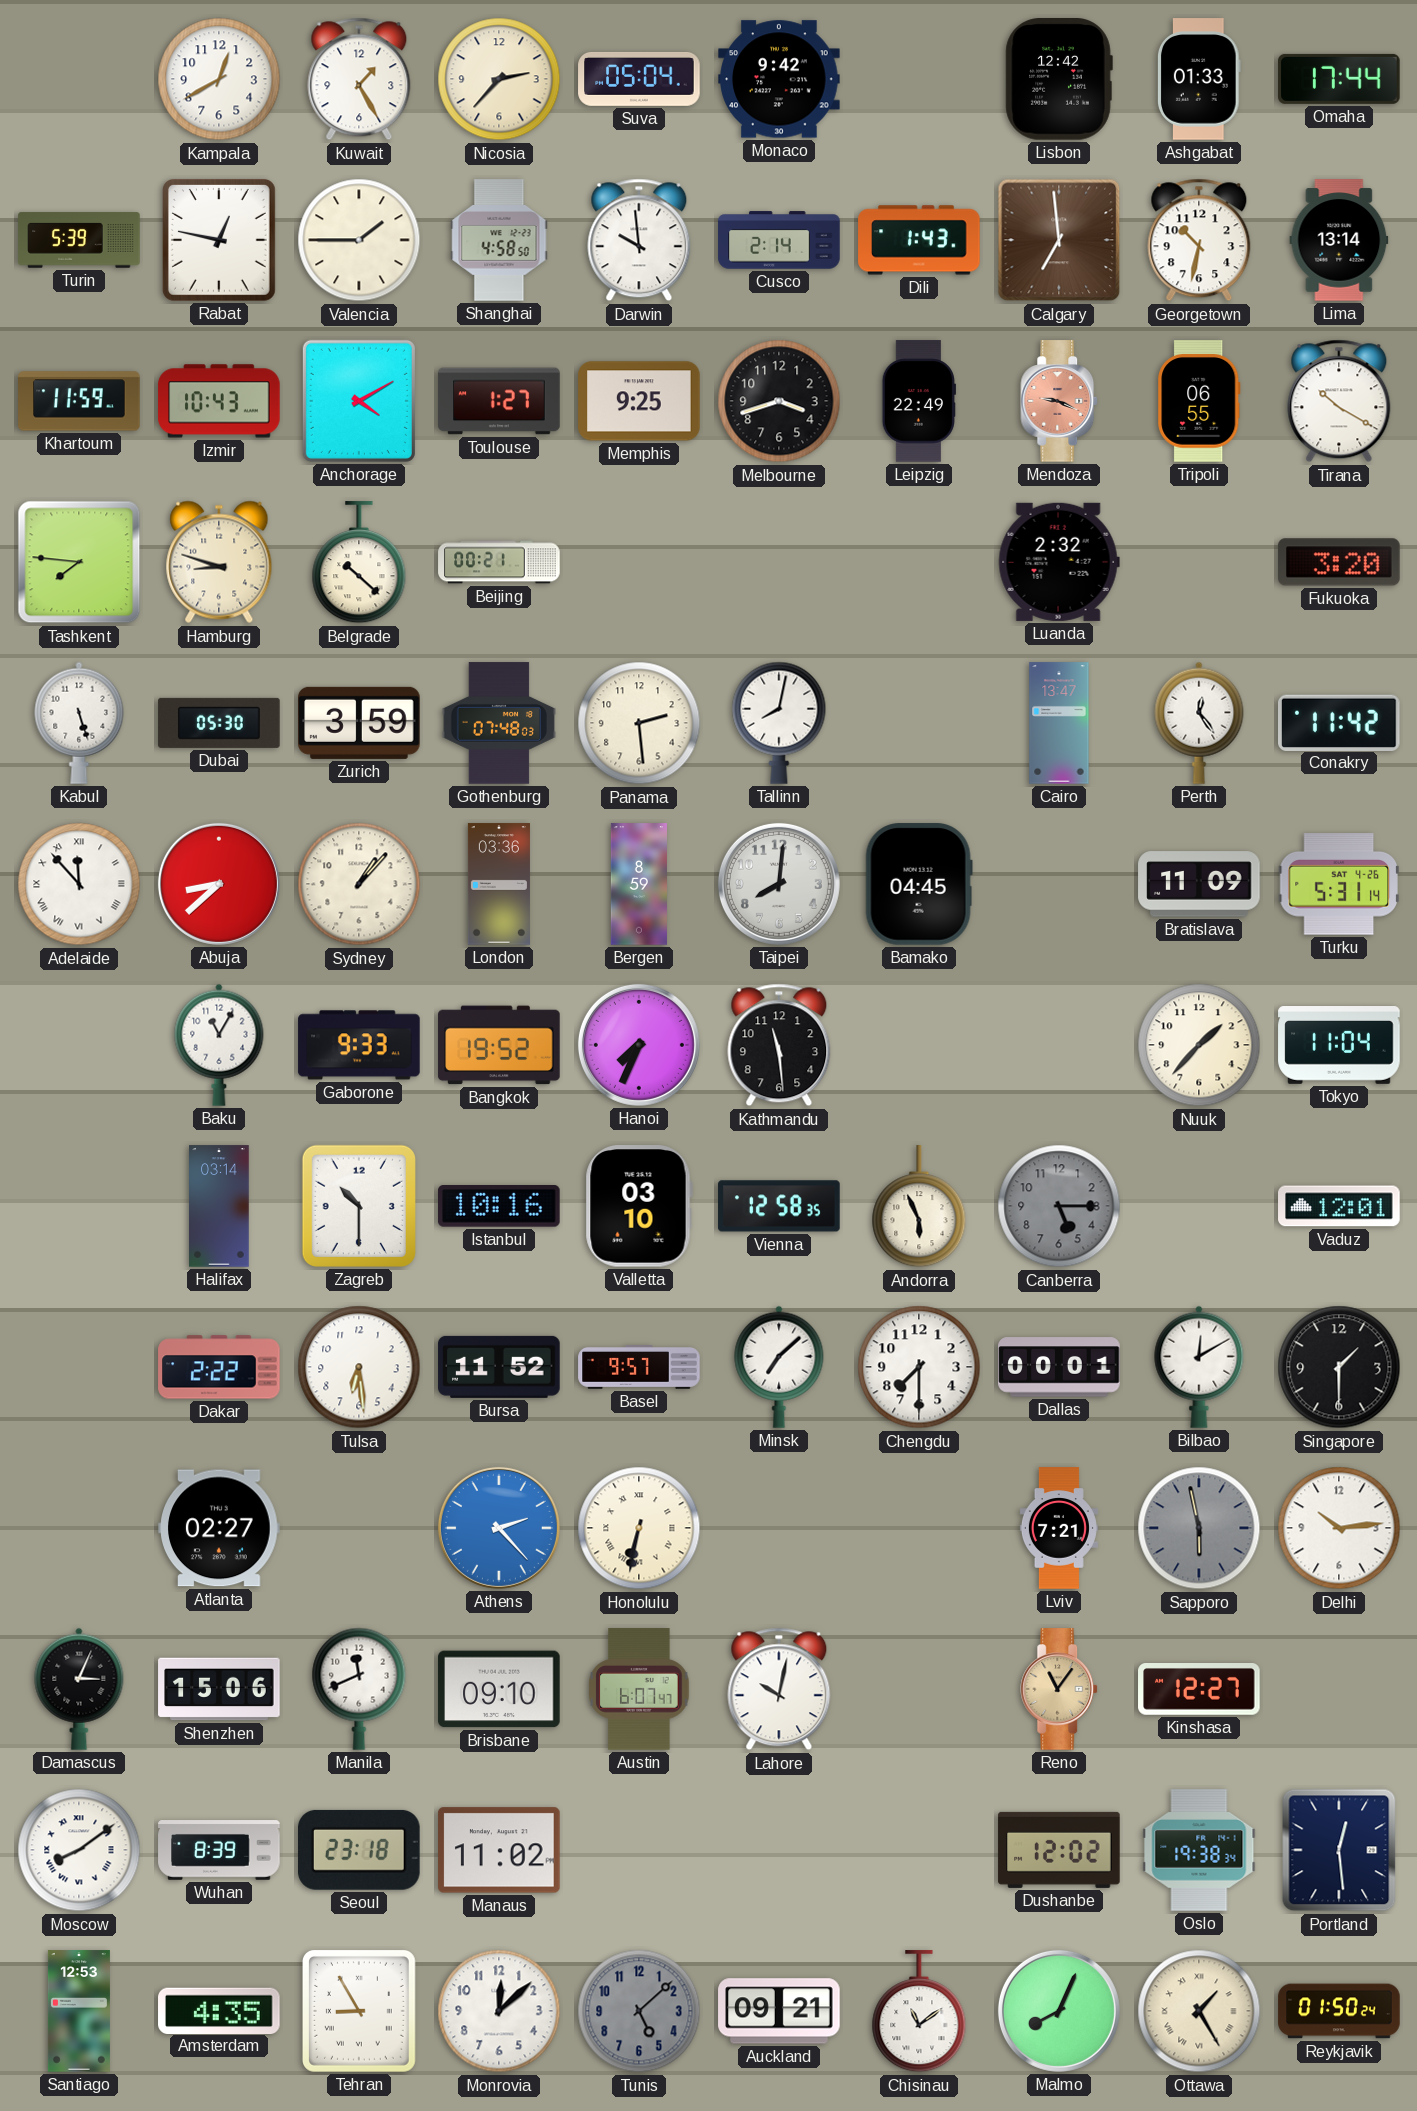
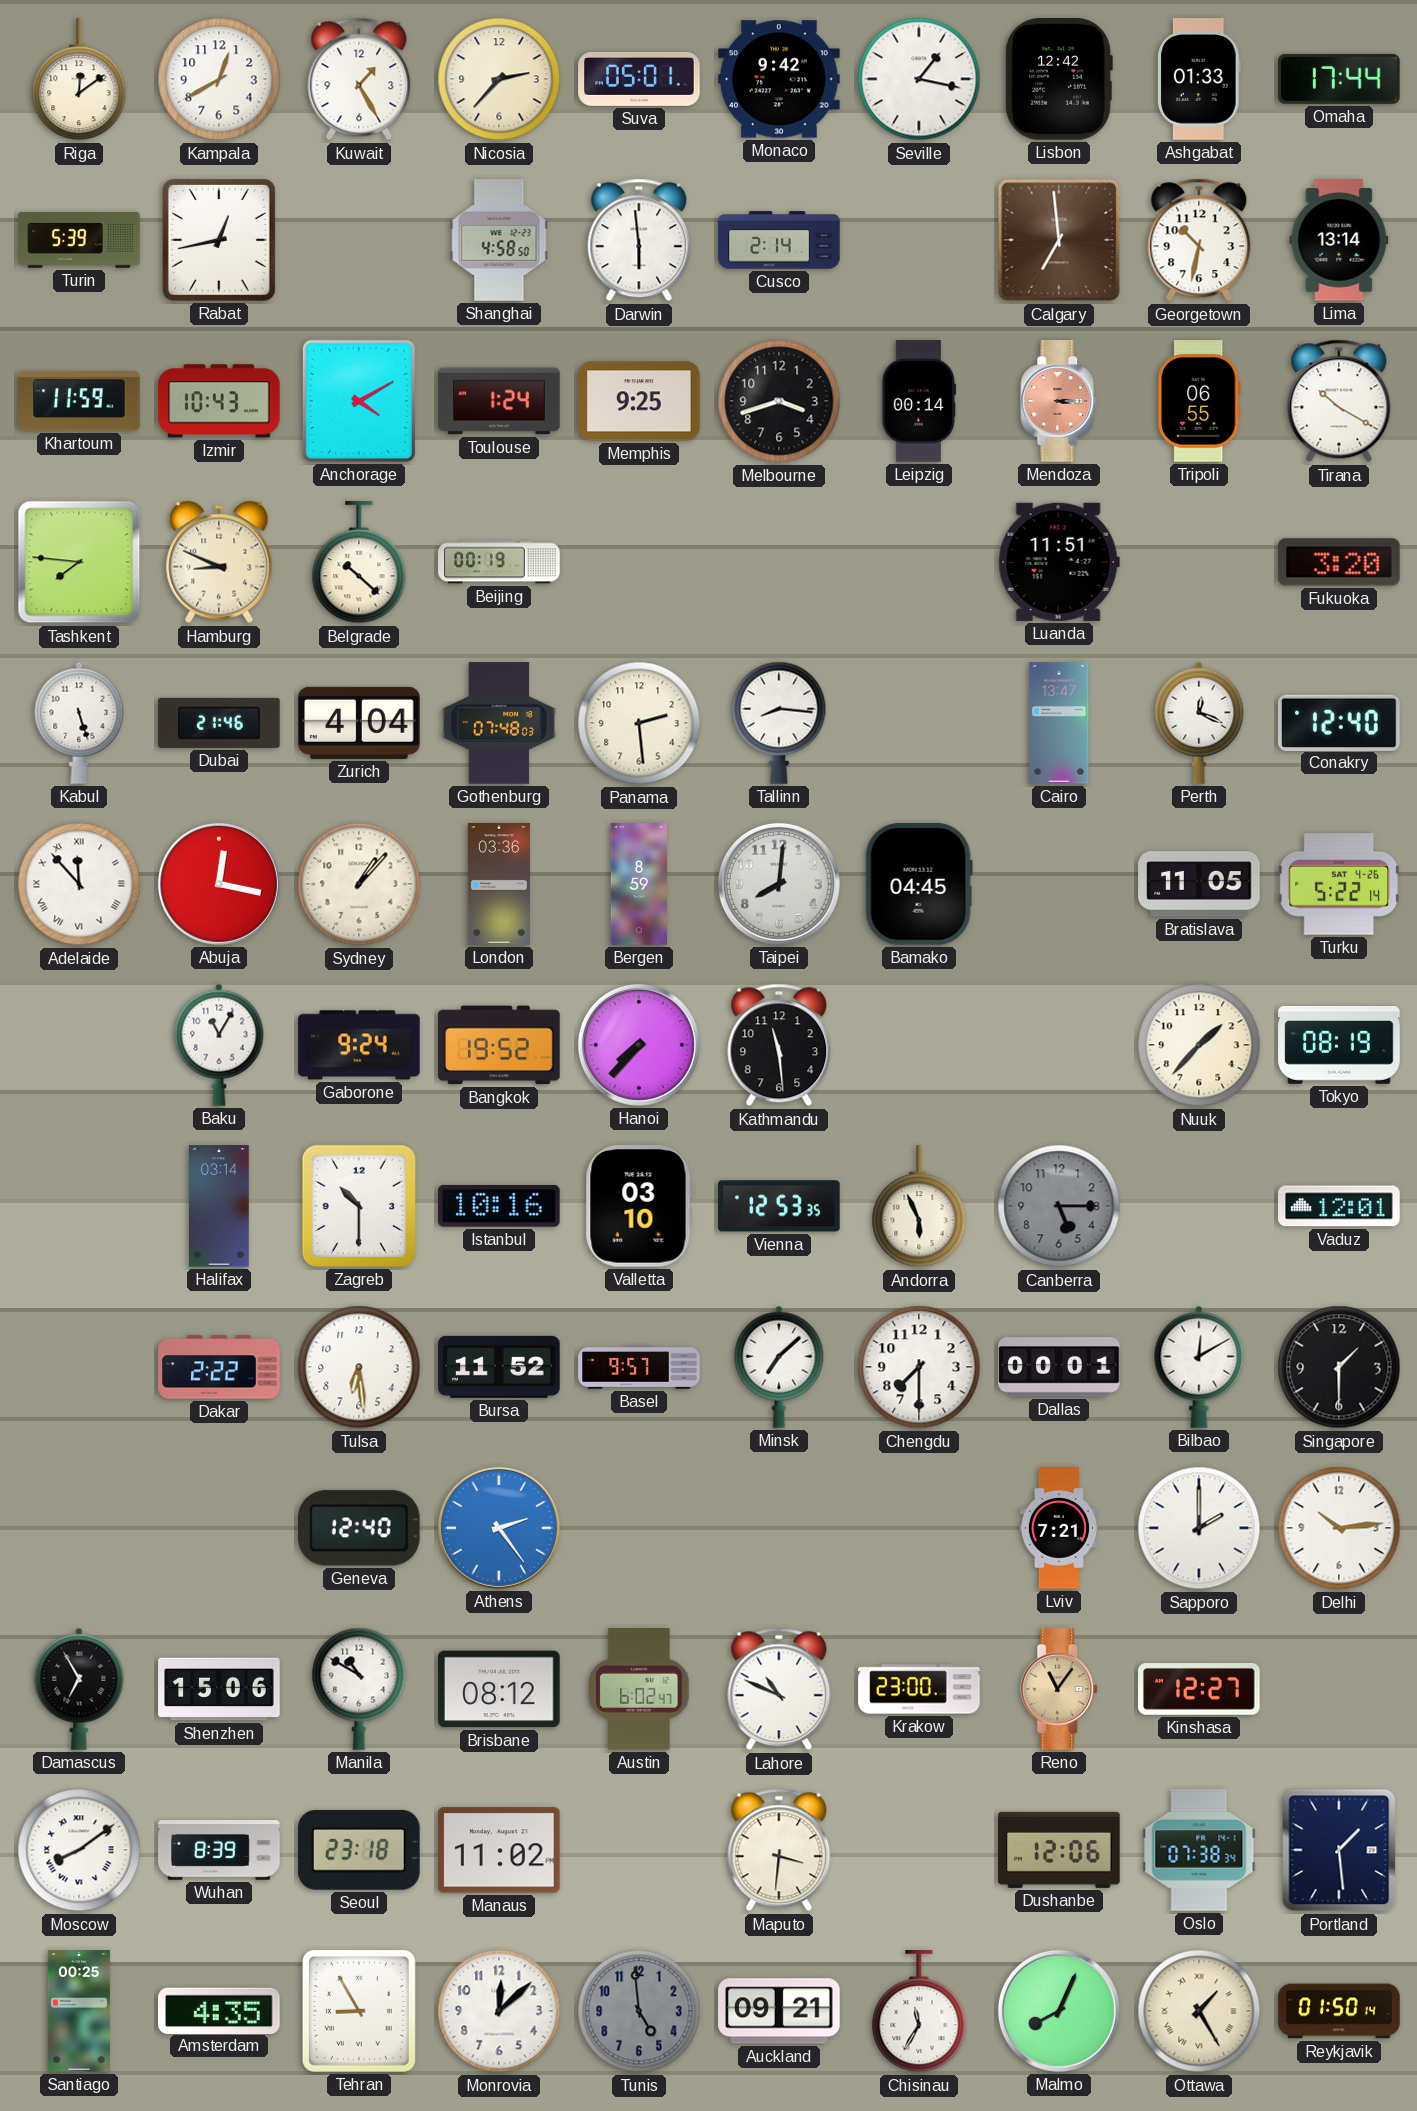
Riga: none -> 12:09 (79, 80)
Suva: 05:04 -> 05:01 (639, 79)
Seville: none -> 1:17 (919, 79)
Rabat: 12:47 -> 12:43 (219, 240)
Valencia: 1:45 -> none (359, 240)
Darwin: 9:59 -> 5:59 (639, 240)
Dili: 1:43 -> none (919, 240)
Toulouse: 1:27 -> 1:24 (499, 401)
Leipzig: 22:49 -> 00:14 (919, 401)
Mendoza: 9:19 -> 3:15 (1060, 401)
Hamburg: 8:48 -> 8:49 (219, 562)
Beijing: 00:21 -> 00:19 (499, 562)
Luanda: 2:32 -> 11:51 (1059, 562)
Dubai: 05:30 -> 21:46 (219, 723)
Zurich: 3:59 -> 4:04 (359, 723)
Tallinn: 8:02 -> 8:16 (779, 723)
Perth: 12:24 -> 12:19 (1199, 723)
Conakry: 11:42 -> 12:40 (1340, 722)
Abuja: 8:38 -> 12:17 (219, 884)
Bratislava: 11:09 -> 11:05 (1199, 884)
Turku: 5:31 -> 5:22 (1339, 884)
Gaborone: 9:33 -> 9:24 (359, 1045)
Hanoi: 7:34 -> 7:37 (639, 1045)
Tokyo: 11:04 -> 08:19 (1339, 1046)
Vienna: 12:58 -> 12:53 (779, 1206)
Atlanta: 02:27 -> none (219, 1528)
Geneva: none -> 12:40 (360, 1528)
Athens: 2:23 -> 2:24 (499, 1528)
Honolulu: 6:32 -> none (639, 1528)
Sapporo: 5:58 -> 2:00 (1199, 1528)
Sapporo dial: grey -> white (1199, 1528)
Damascus: 3:04 -> 6:55 (79, 1689)
Manila: 11:41 -> 10:50 (359, 1689)
Brisbane: 09:10 -> 08:12 (499, 1689)
Austin: 6:07 -> 6:02 (639, 1689)
Lahore: 10:02 -> 10:49 (779, 1689)
Krakow: none -> 23:00 (919, 1689)
Maputo: none -> 3:31 (779, 1850)
Dushanbe: 12:02 -> 12:06 (1059, 1850)
Oslo: 19:38 -> 07:38 (1199, 1850)
Portland: 12:29 -> 1:29 (1339, 1850)
Santiago: 12:53 -> 00:25 (79, 2011)
Tunis: 5:08 -> 4:59 (639, 2011)
Chisinau: 11:09 -> 11:35 (919, 2012)
Reykjavik: 01:50:24 -> 01:50:14 (1339, 2011)
